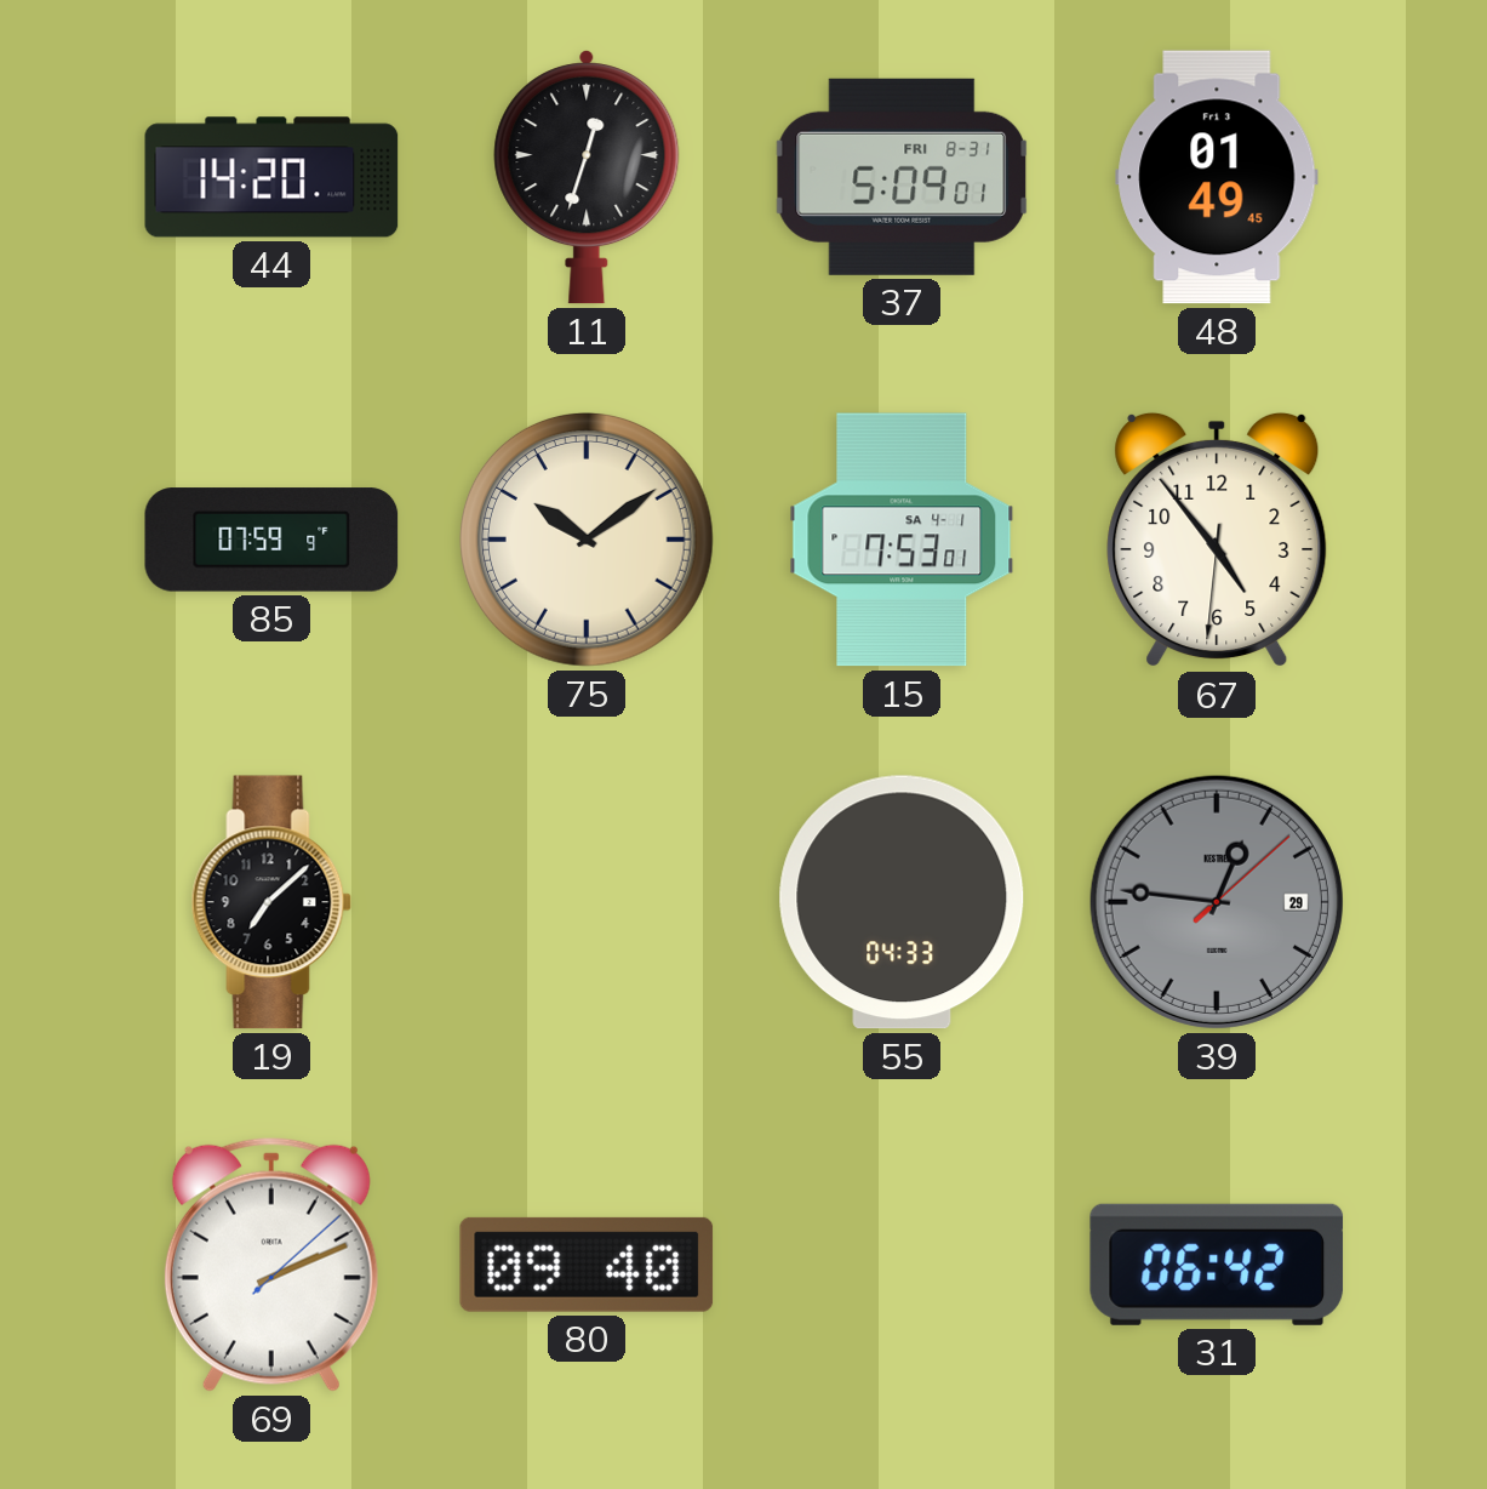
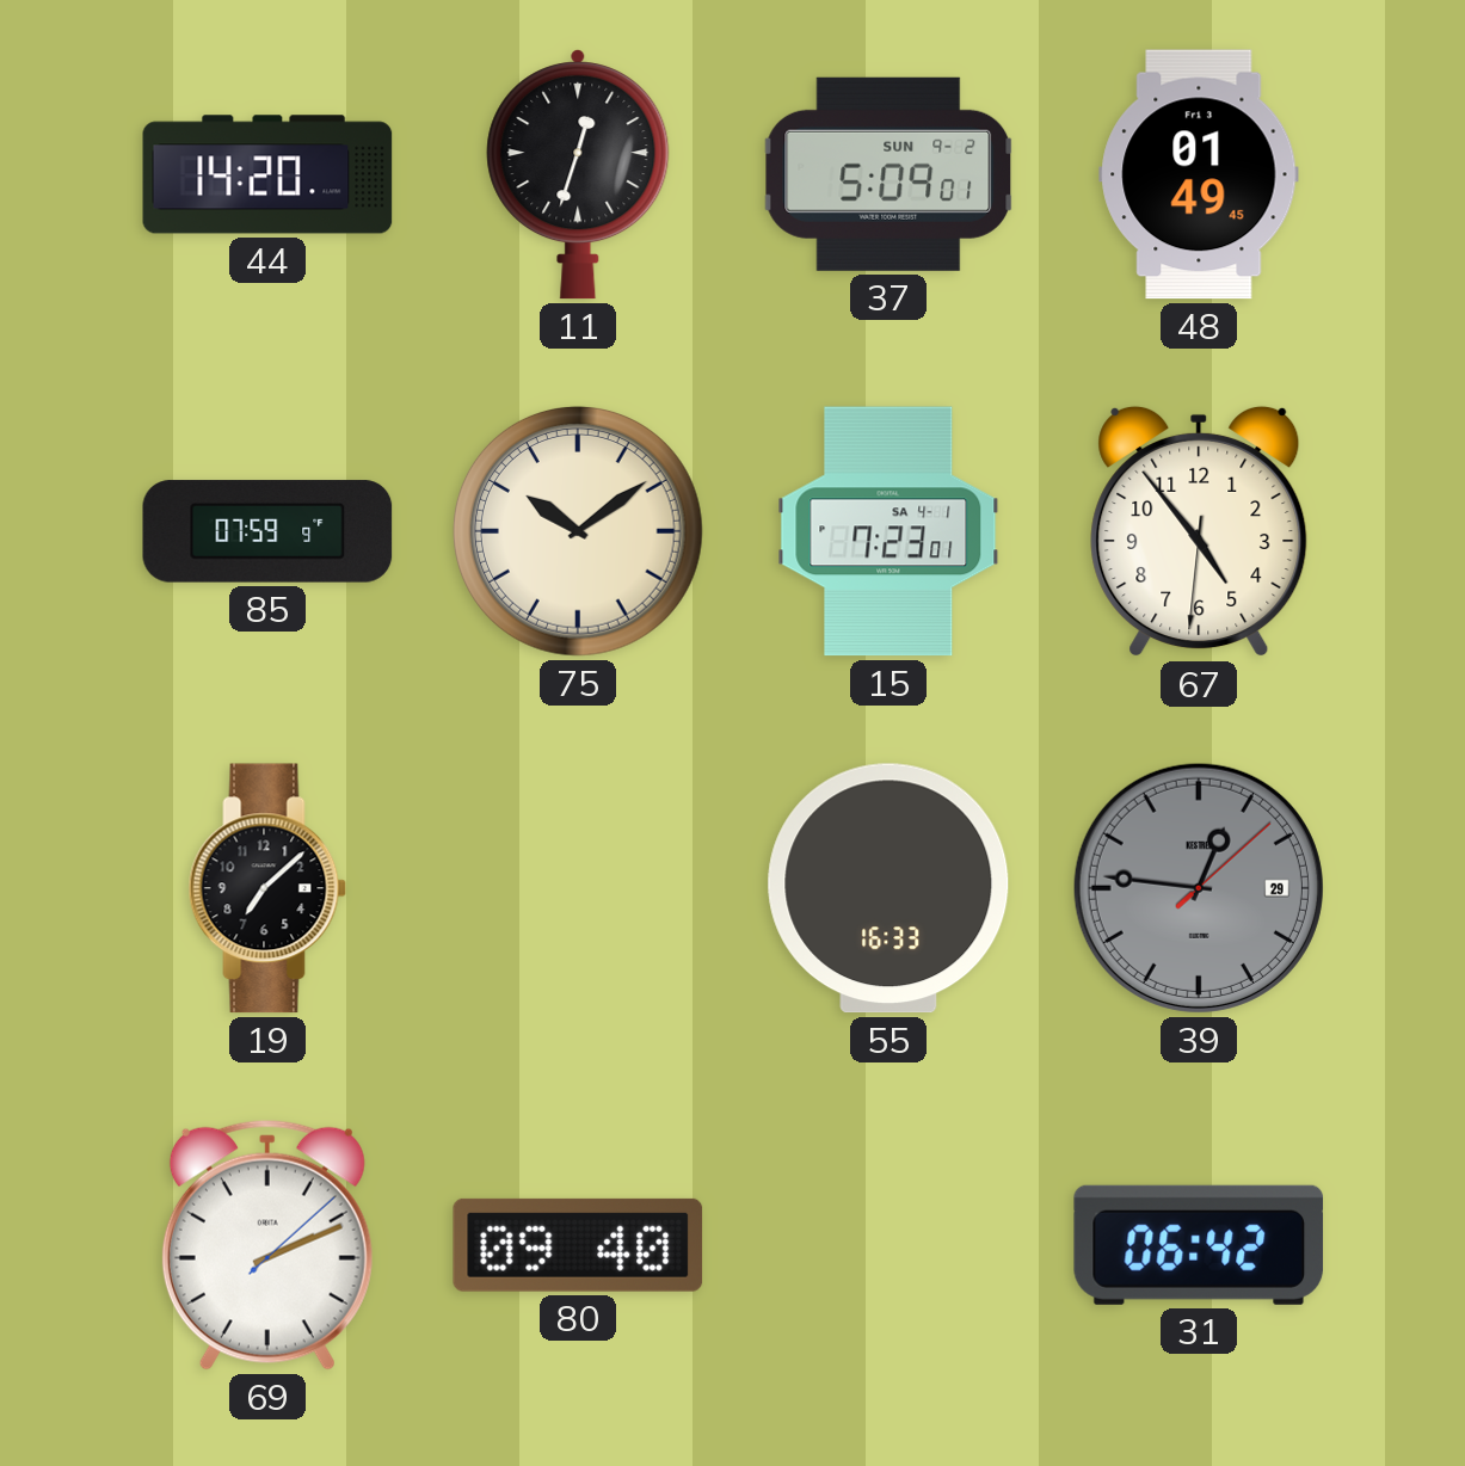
37 date: FRI 8-31 -> SUN 9-2 (888, 174)
15: 7:53 -> 7:23 (888, 531)
55: 04:33 -> 16:33 (888, 888)
